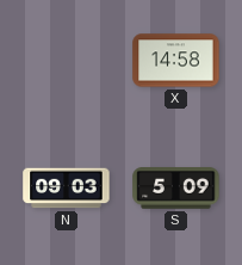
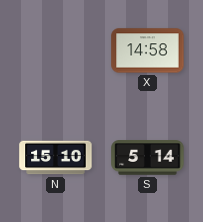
N: 09:03 -> 15:10 (56, 158)
S: 5:09 -> 5:14 (148, 158)
